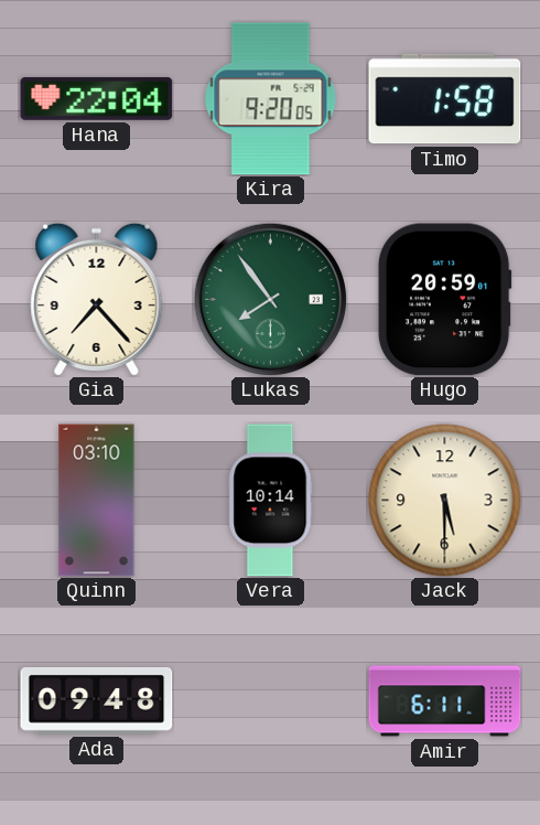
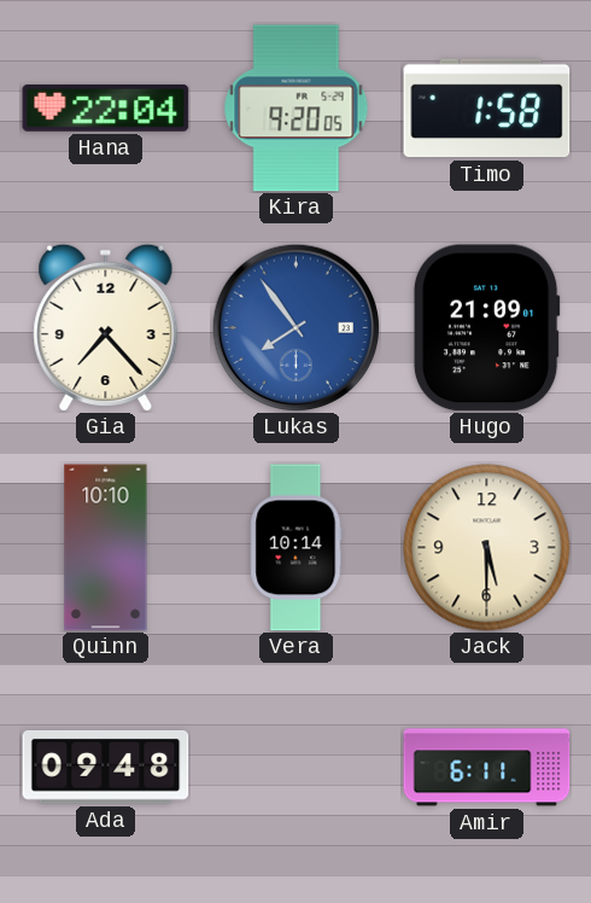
Lukas dial: green -> blue (295, 327)
Hugo: 20:59 -> 21:09 (486, 328)
Quinn: 03:10 -> 10:10 (106, 548)
